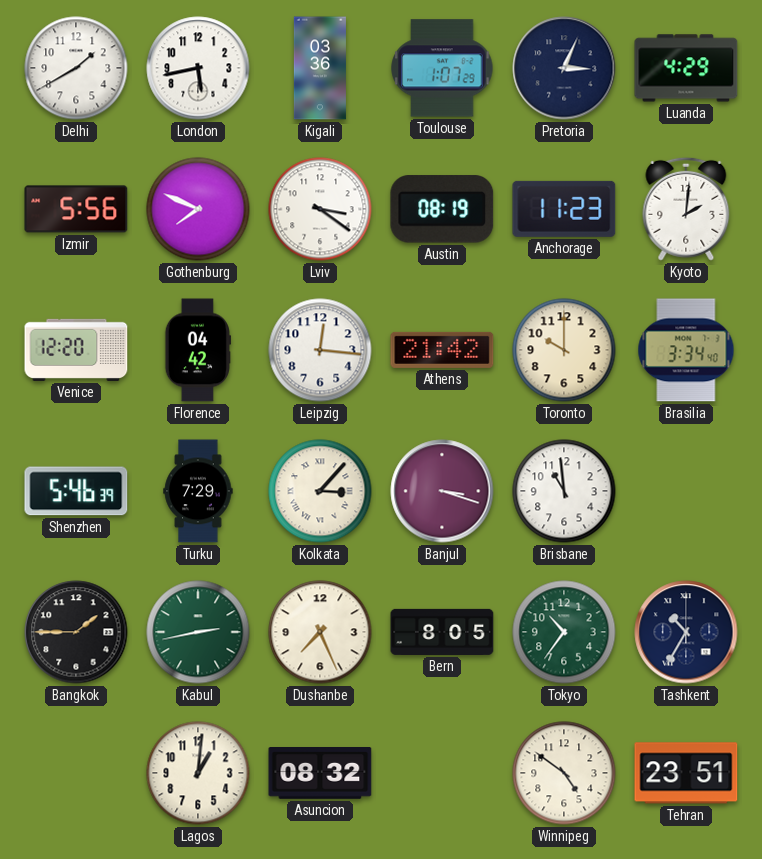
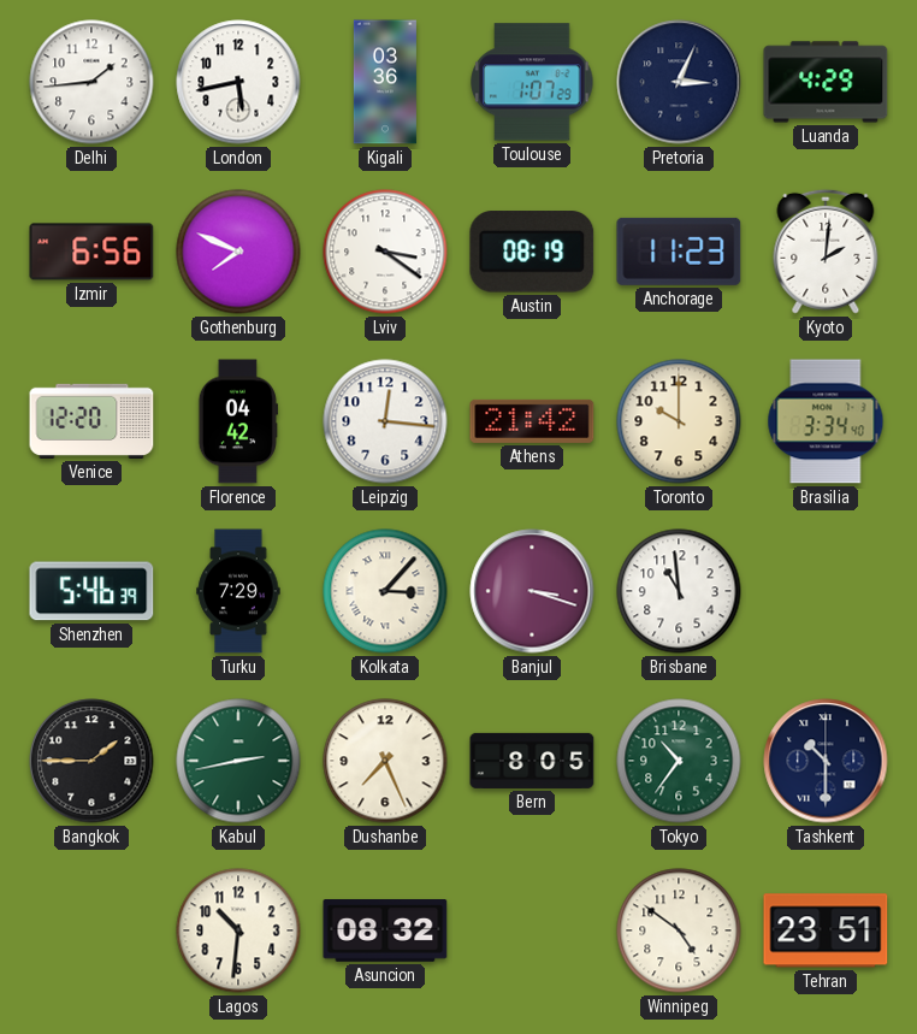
Delhi: 1:40 -> 1:44 (91, 82)
Izmir: 5:56 -> 6:56 (91, 252)
Tashkent: 10:35 -> 10:30 (826, 761)
Lagos: 1:01 -> 10:31 (238, 930)
